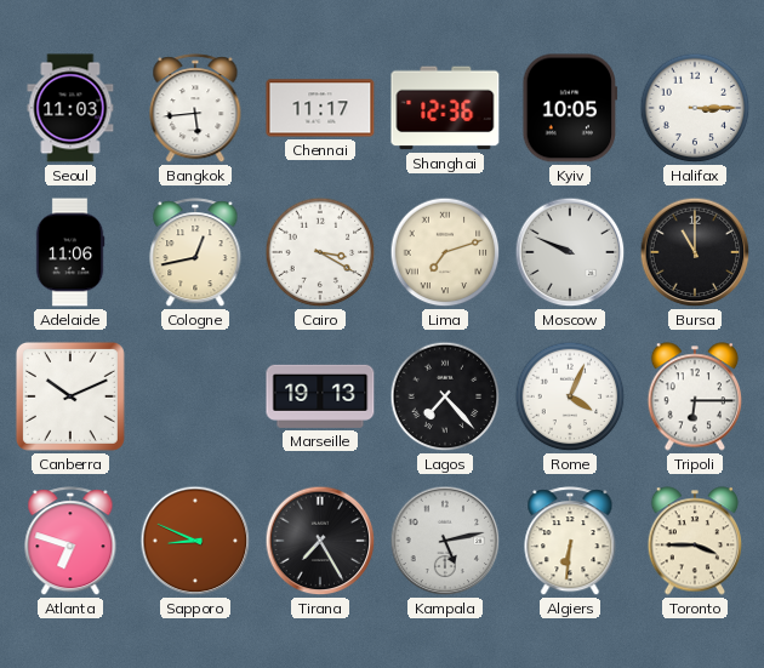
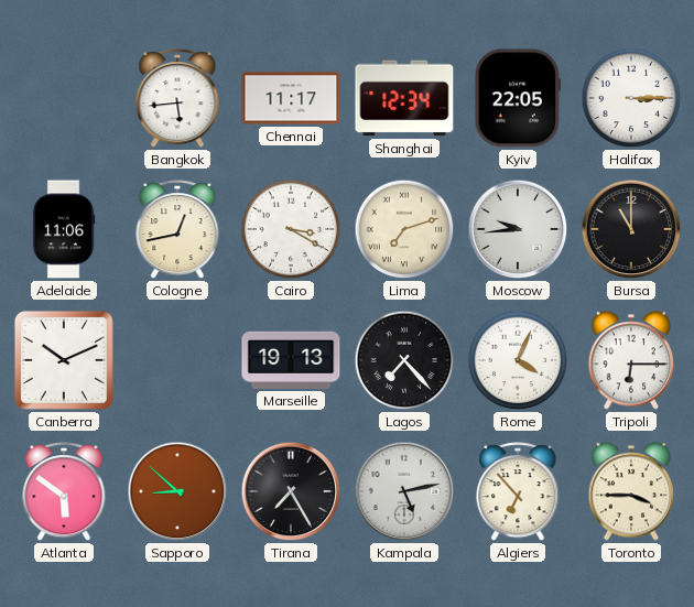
Seoul: 11:03 -> none (70, 108)
Shanghai: 12:36 -> 12:34 (404, 98)
Kyiv: 10:05 -> 22:05 (518, 98)
Moscow: 9:49 -> 9:44 (518, 229)
Atlanta: 6:48 -> 5:51 (64, 492)
Sapporo: 8:49 -> 8:52 (177, 491)
Algiers: 6:31 -> 6:53 (518, 492)
